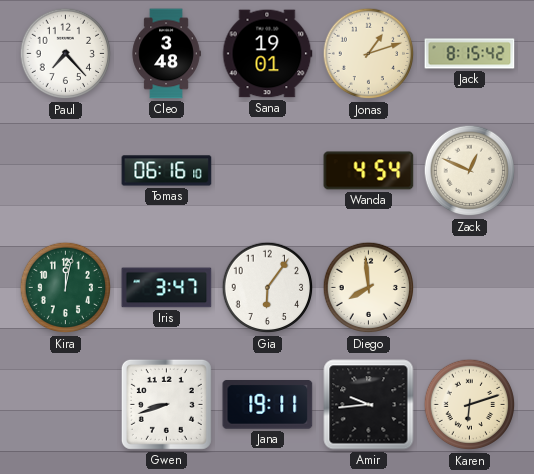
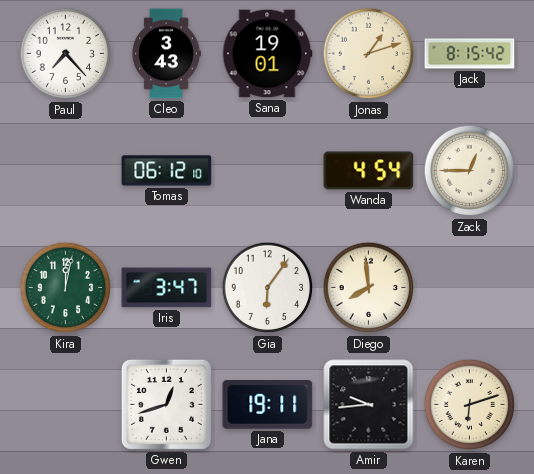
Cleo: 3:48 -> 3:43 (166, 54)
Tomas: 06:16 -> 06:12 (167, 171)
Zack: 12:49 -> 12:45 (470, 171)
Gwen: 8:42 -> 12:42 (166, 404)
